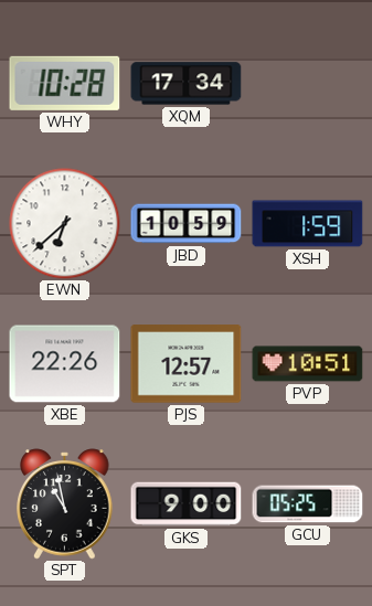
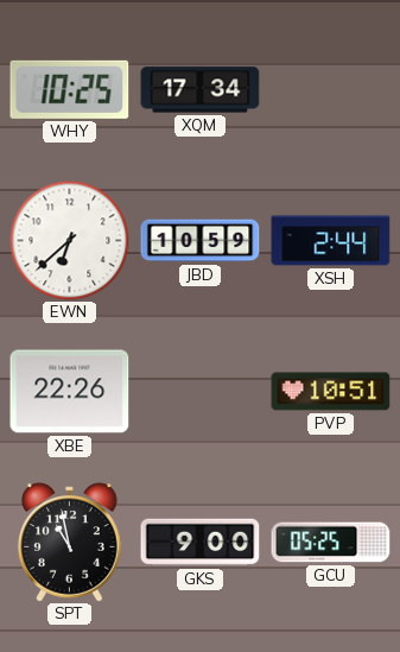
WHY: 10:28 -> 10:25 (70, 89)
XSH: 1:59 -> 2:44 (331, 241)
PJS: 12:57 -> none (187, 364)
